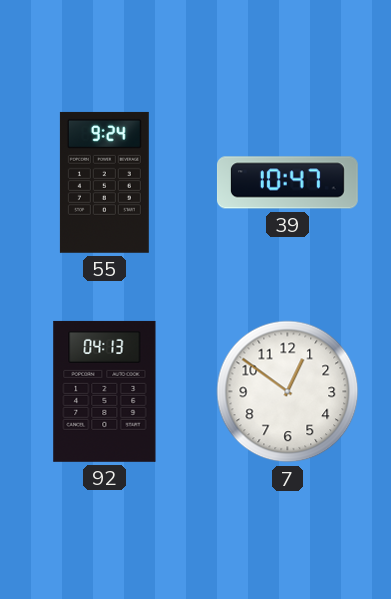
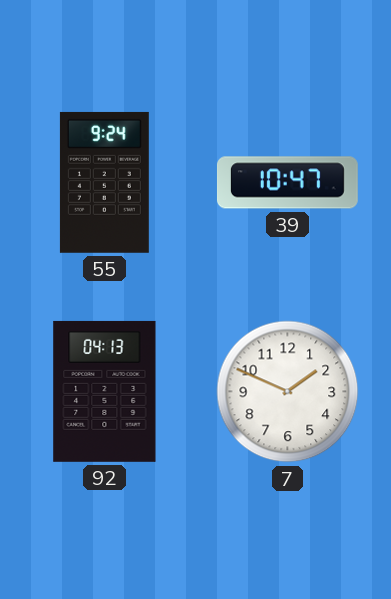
7: 12:51 -> 1:49 (288, 392)
